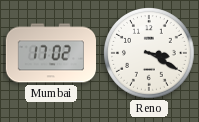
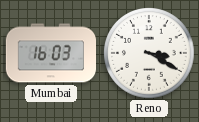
Mumbai: 17:02 -> 16:03 (50, 53)
